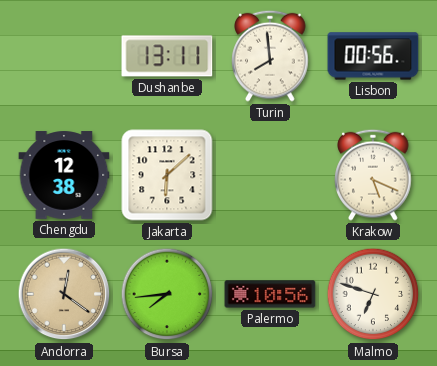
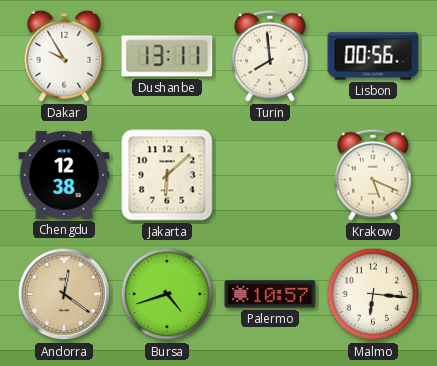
Dakar: none -> 9:55 (64, 56)
Bursa: 7:44 -> 4:42 (167, 294)
Palermo: 10:56 -> 10:57 (270, 294)
Malmo: 6:48 -> 6:16 (373, 294)
